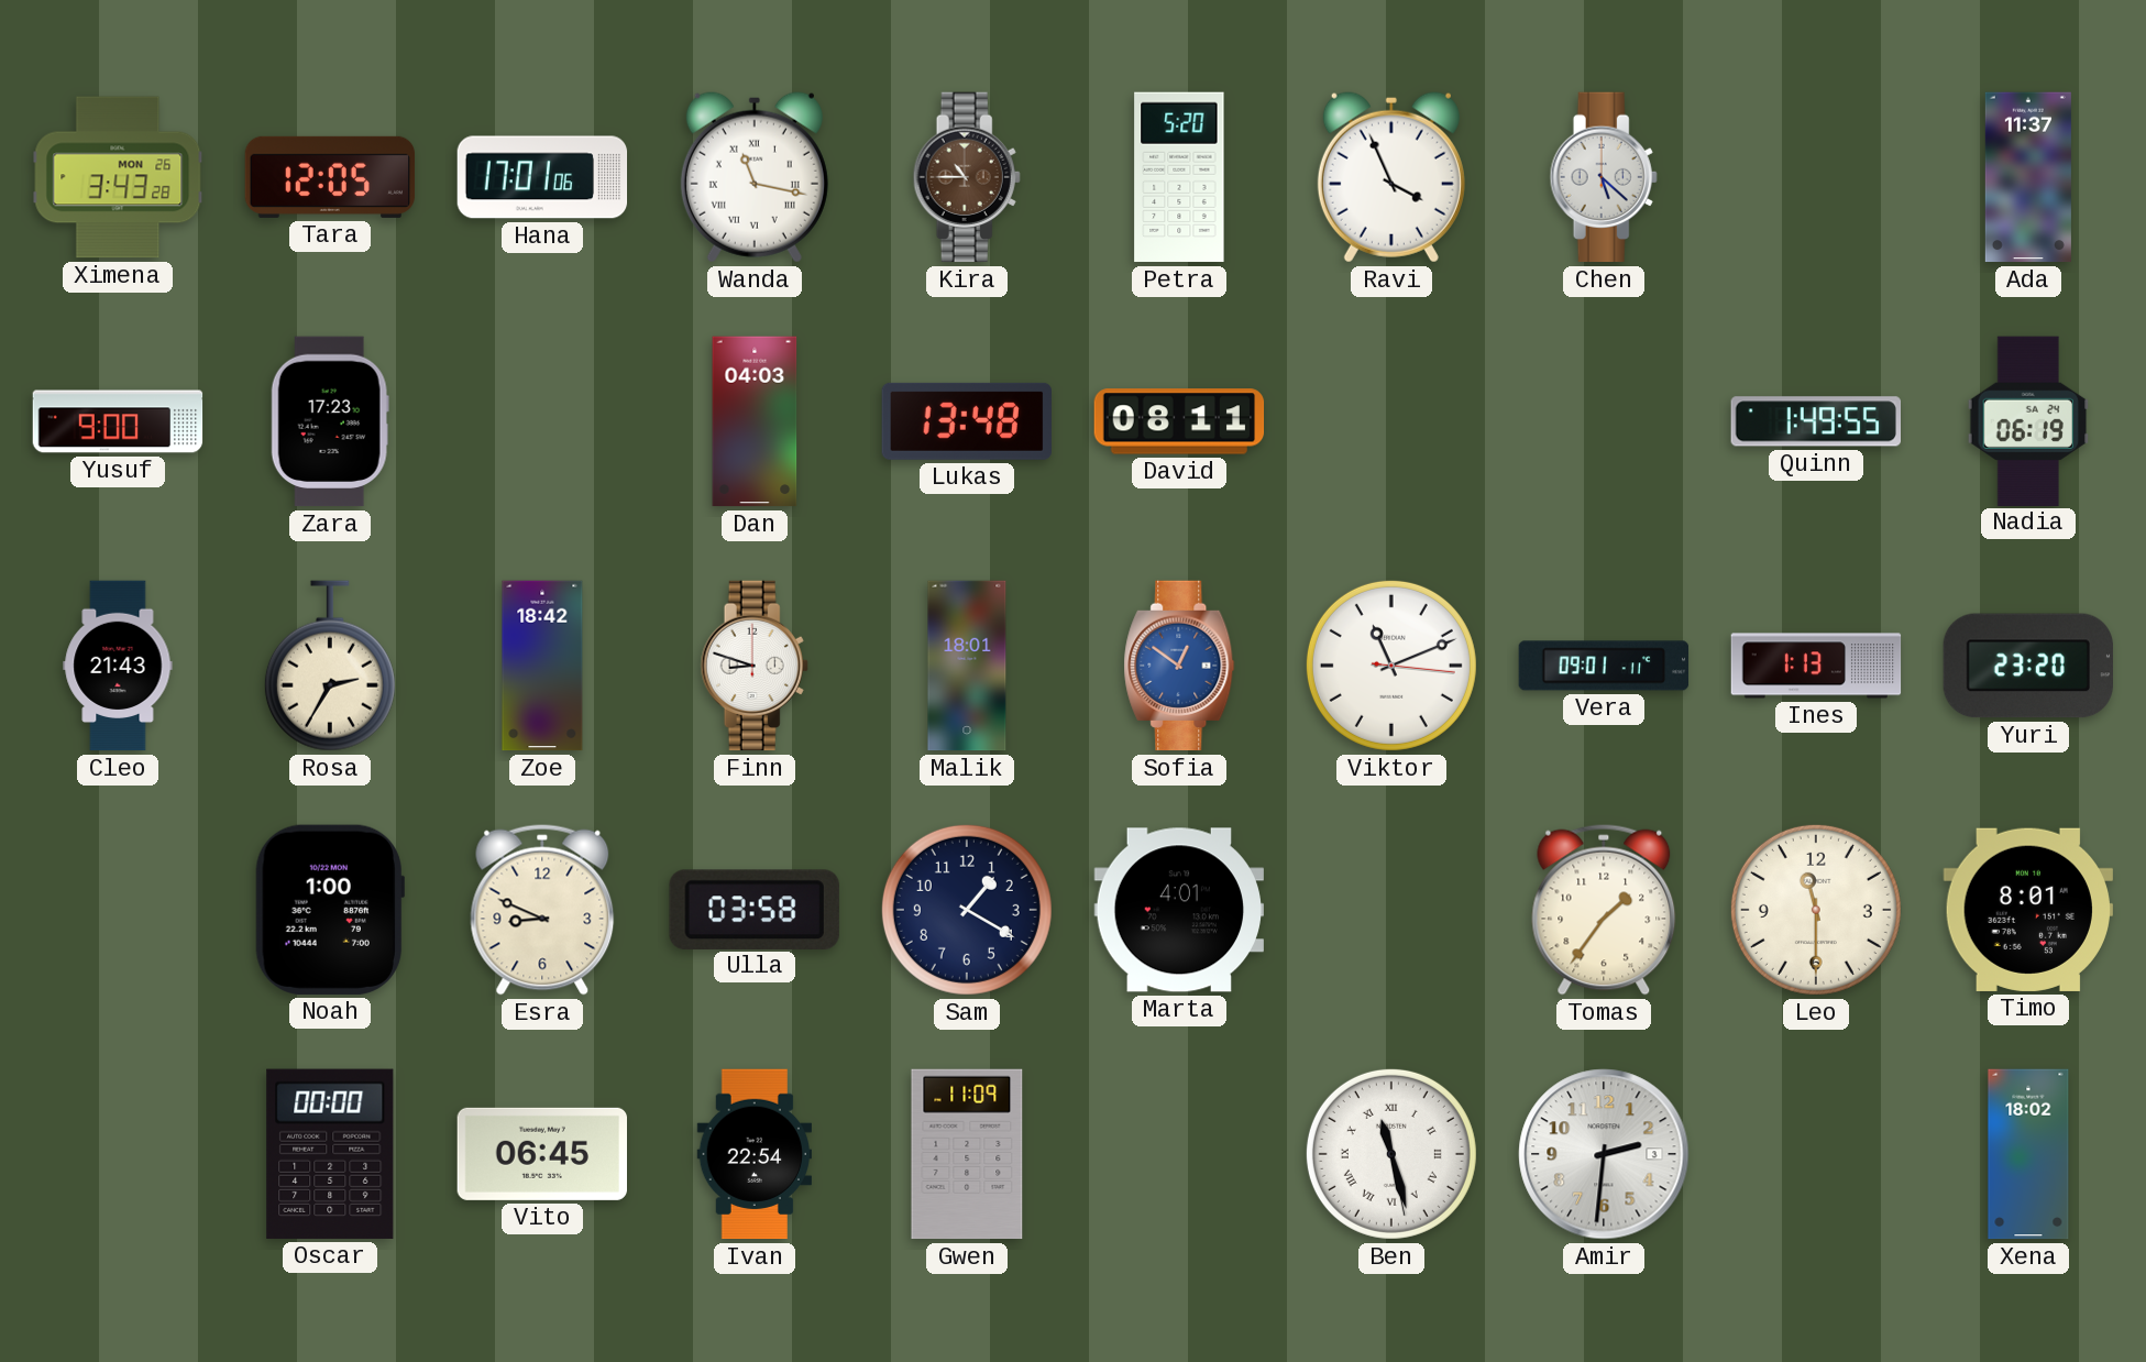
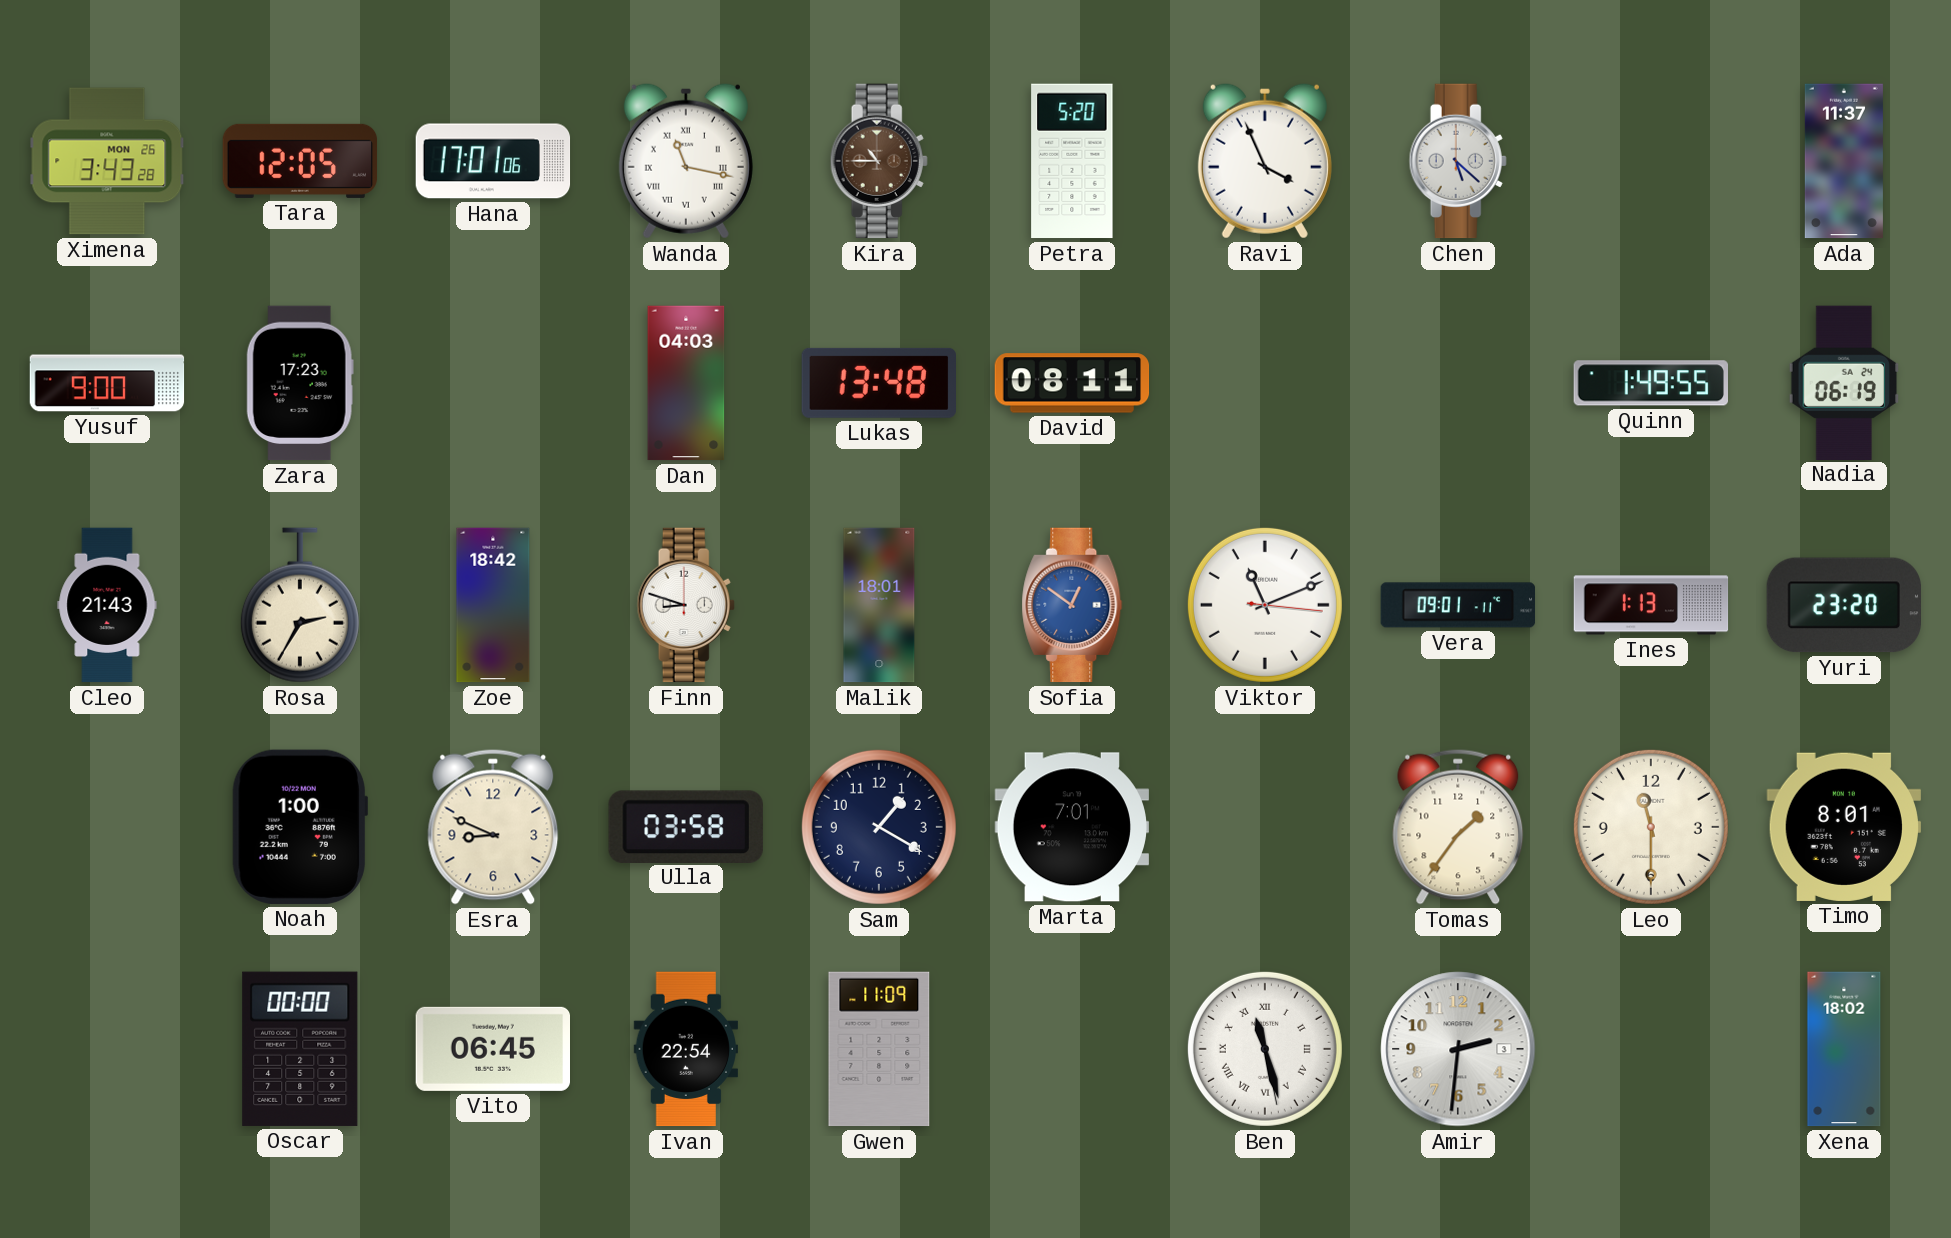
Marta: 4:01 -> 7:01 (1071, 827)
